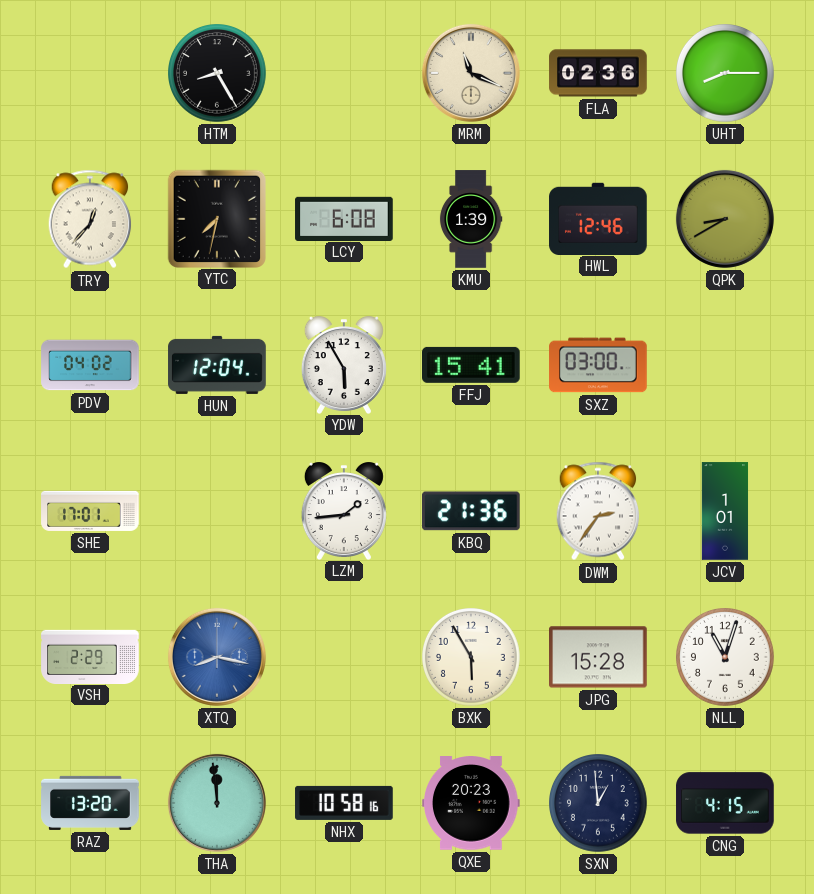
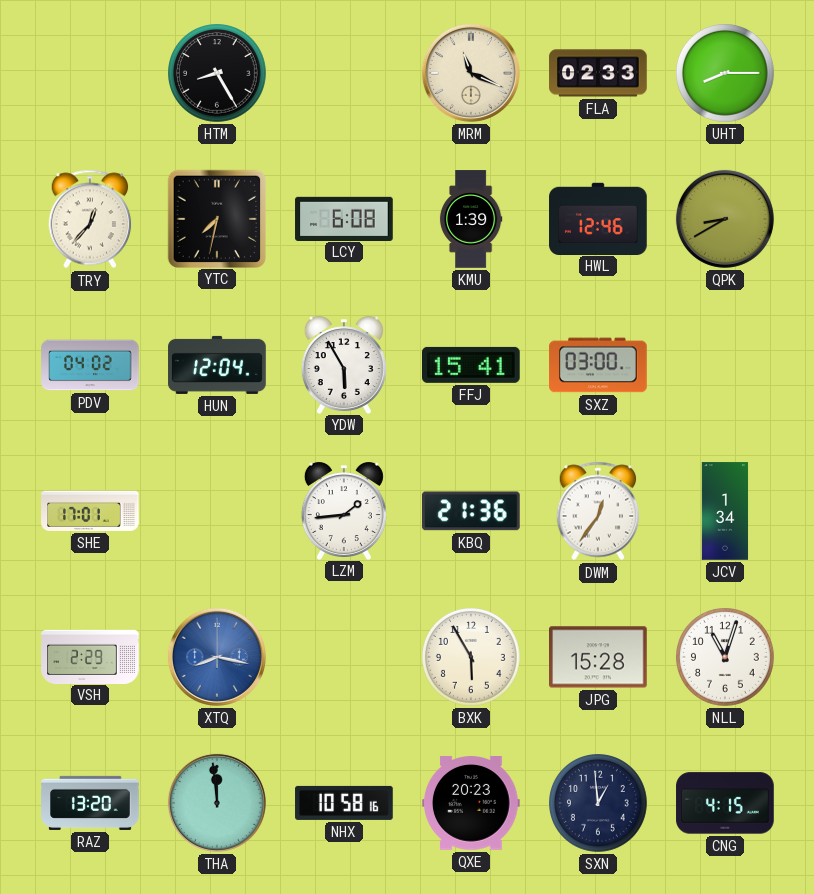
FLA: 02:36 -> 02:33 (598, 73)
DWM: 2:36 -> 12:36 (598, 511)
JCV: 1:01 -> 1:34 (725, 511)
